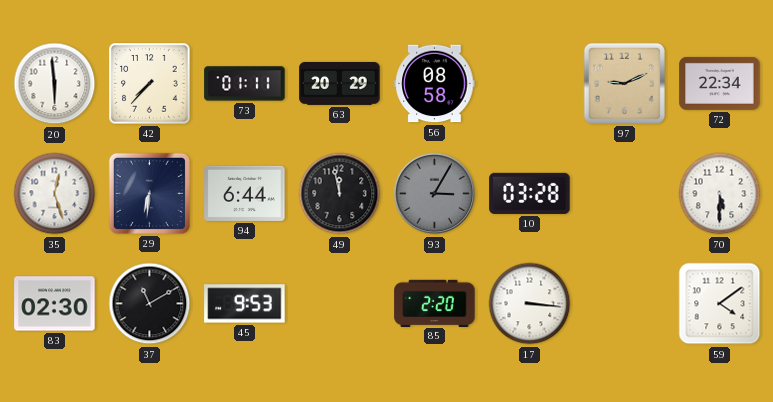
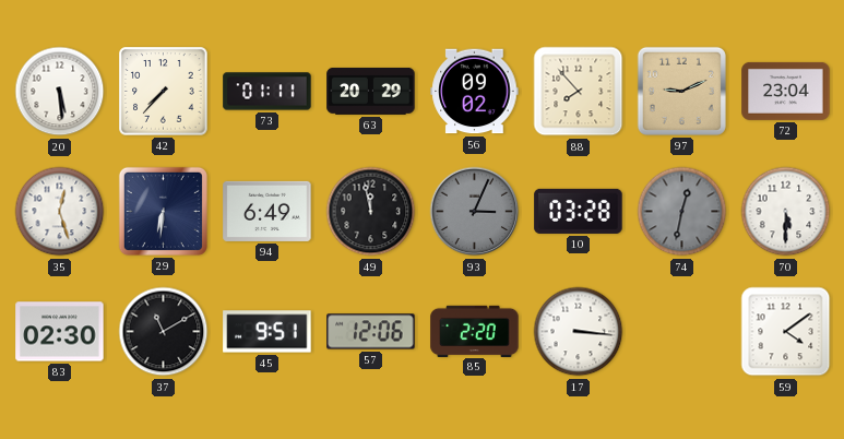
20: 5:59 -> 5:29 (60, 92)
56: 08:58 -> 09:02 (475, 92)
88: none -> 7:53 (579, 92)
72: 22:34 -> 23:04 (786, 91)
94: 6:44 -> 6:49 (268, 211)
93: 3:05 -> 3:04 (475, 212)
74: none -> 12:32 (682, 212)
45: 9:53 -> 9:51 (268, 332)
57: none -> 12:06 (371, 332)
